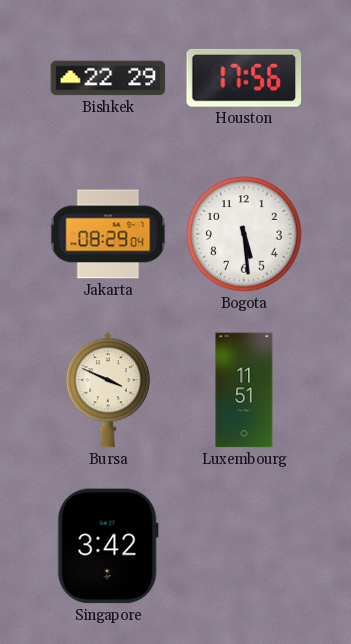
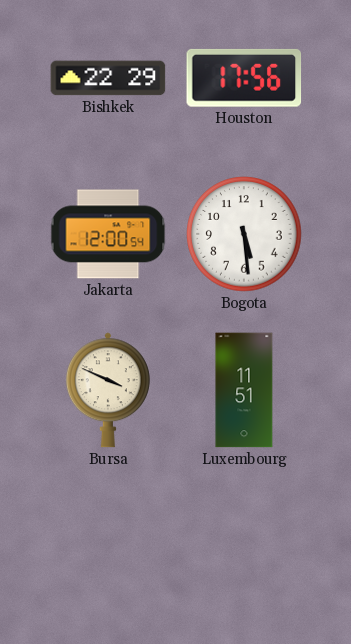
Jakarta: 08:29 -> 12:00 (108, 234)
Singapore: 3:42 -> none (108, 546)
